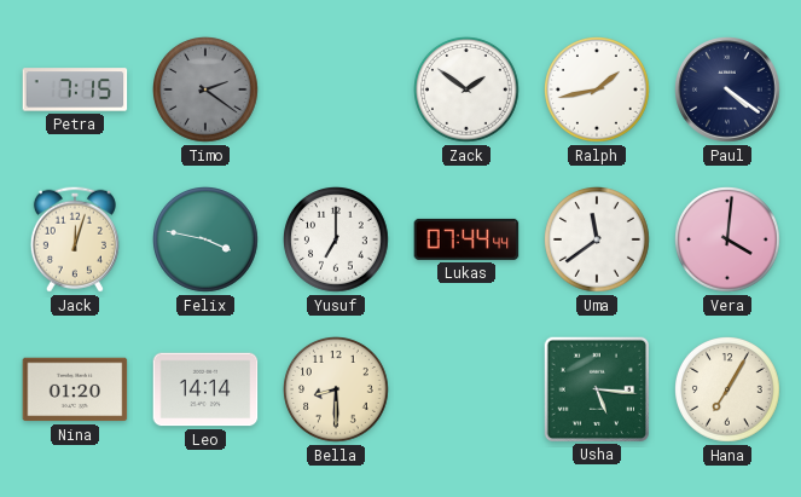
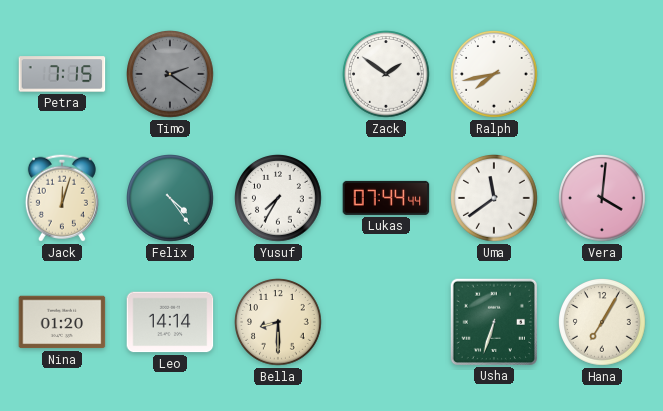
Ralph: 1:43 -> 7:43 (495, 75)
Paul: 4:21 -> none (727, 89)
Felix: 3:47 -> 4:24 (171, 199)
Yusuf: 7:00 -> 7:35 (279, 199)
Usha: 5:16 -> 6:33 (493, 321)
